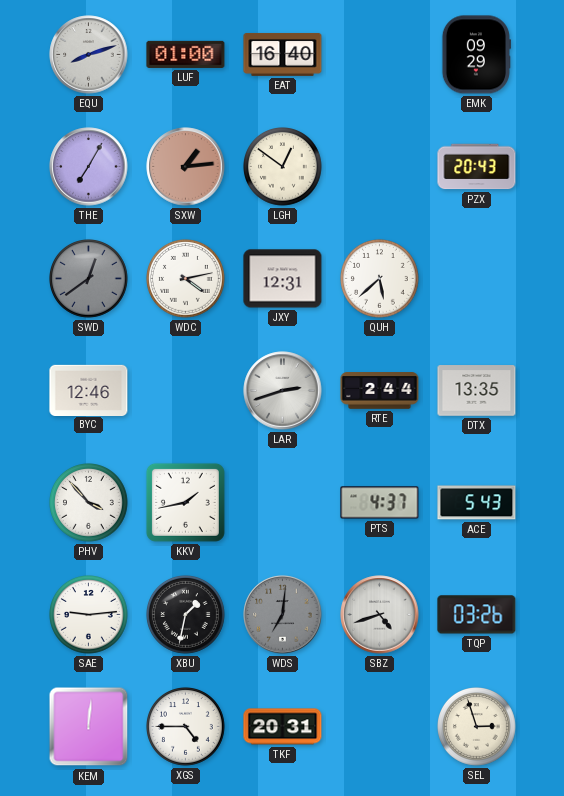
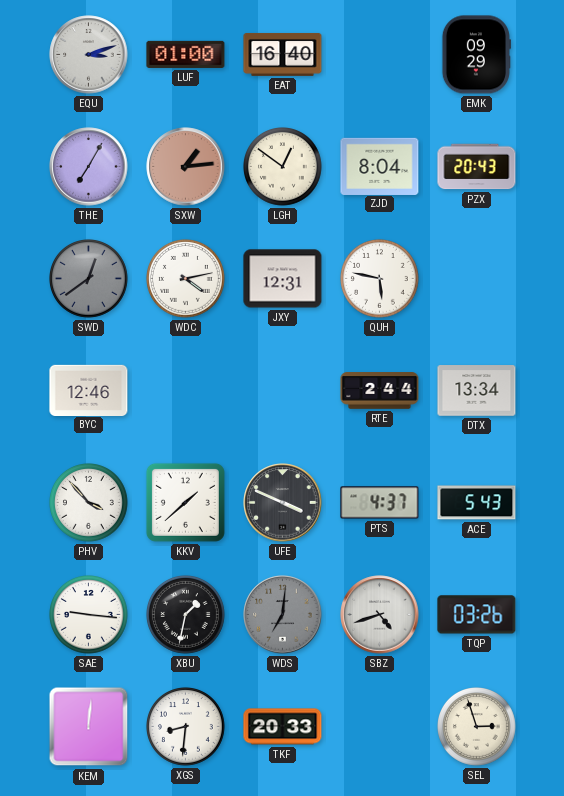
EQU: 8:12 -> 3:12 (89, 55)
ZJD: none -> 8:04 (380, 166)
QUH: 5:38 -> 5:47 (380, 279)
LAR: 2:42 -> none (283, 391)
DTX: 13:35 -> 13:34 (477, 391)
KKV: 1:43 -> 1:38 (185, 502)
UFE: none -> 3:49 (283, 503)
SAE: 9:14 -> 9:16 (89, 615)
XGS: 4:45 -> 8:31 (186, 727)
TKF: 20:31 -> 20:33 (283, 727)
